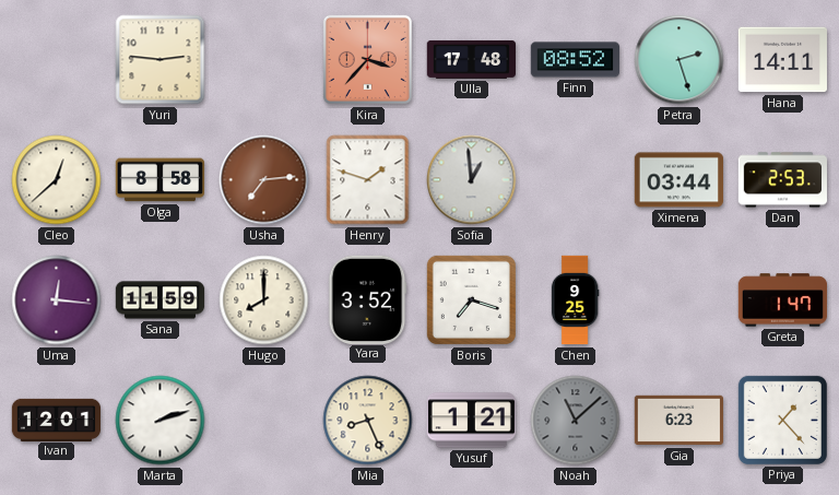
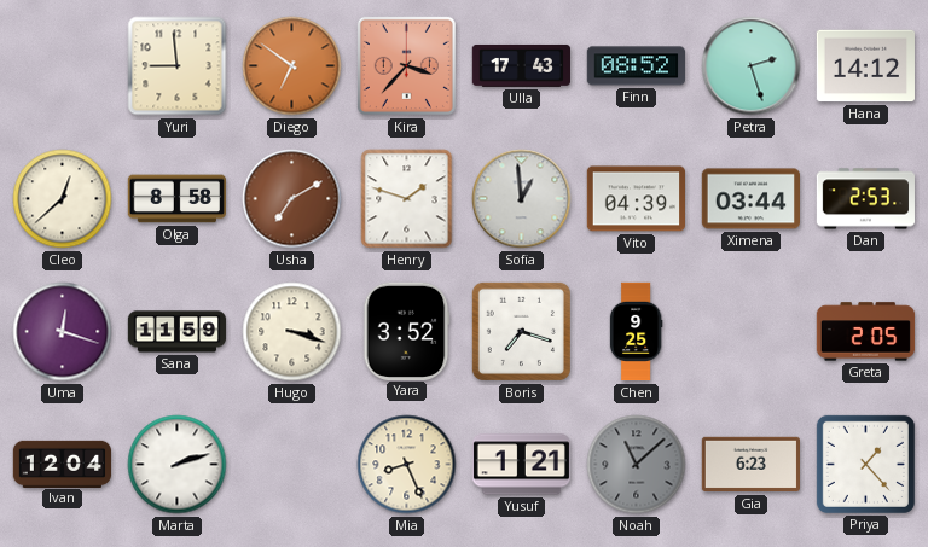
Yuri: 2:46 -> 8:59 (178, 66)
Diego: none -> 6:51 (292, 66)
Ulla: 17:48 -> 17:43 (522, 65)
Hana: 14:11 -> 14:12 (865, 66)
Usha: 7:14 -> 7:10 (292, 199)
Vito: none -> 04:39 (636, 199)
Uma: 12:16 -> 12:18 (63, 332)
Hugo: 8:00 -> 3:18 (292, 332)
Greta: 1:47 -> 2:05 (866, 332)
Ivan: 12:01 -> 12:04 (63, 464)
